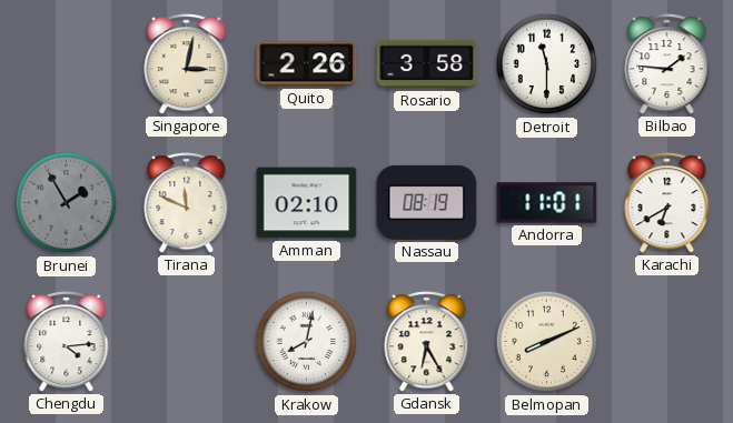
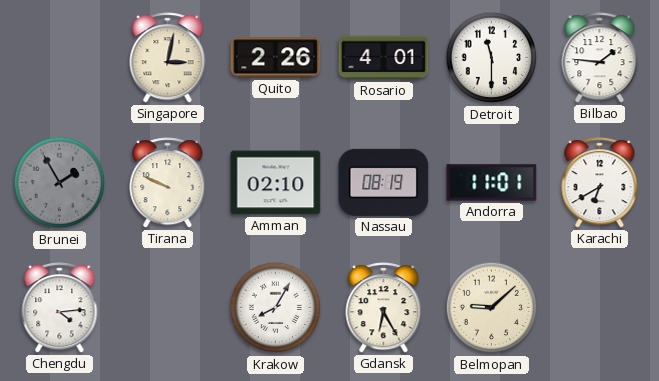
Rosario: 3:58 -> 4:01 (384, 58)
Tirana: 11:49 -> 9:49 (168, 183)
Krakow: 8:02 -> 8:05 (276, 308)
Belmopan: 8:11 -> 9:08 (492, 308)
